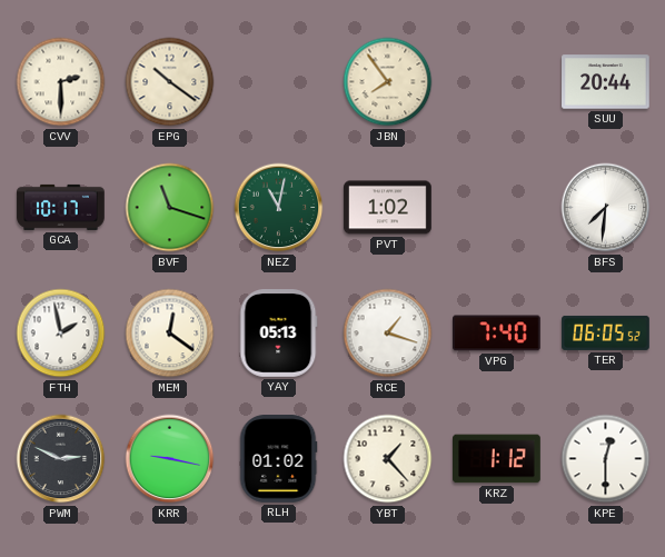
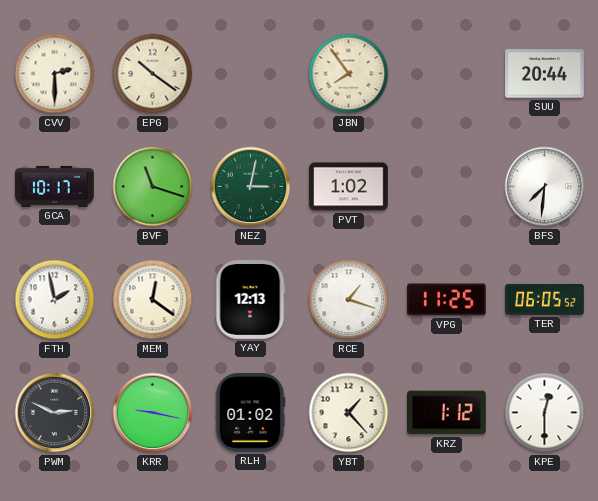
NEZ: 11:02 -> 3:02 (251, 187)
YAY: 05:13 -> 12:13 (251, 300)
VPG: 7:40 -> 11:25 (447, 300)
